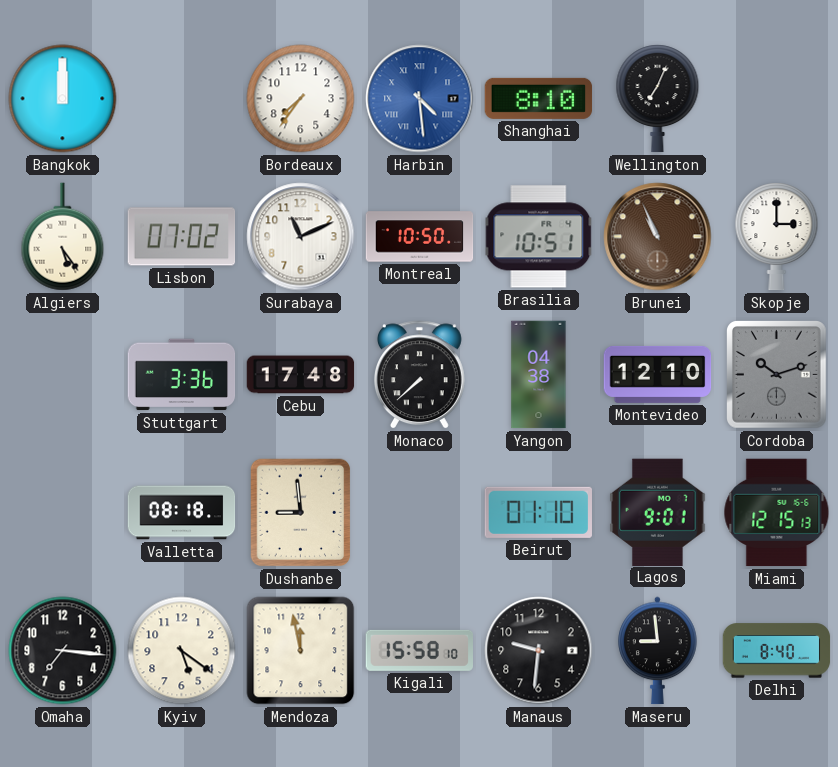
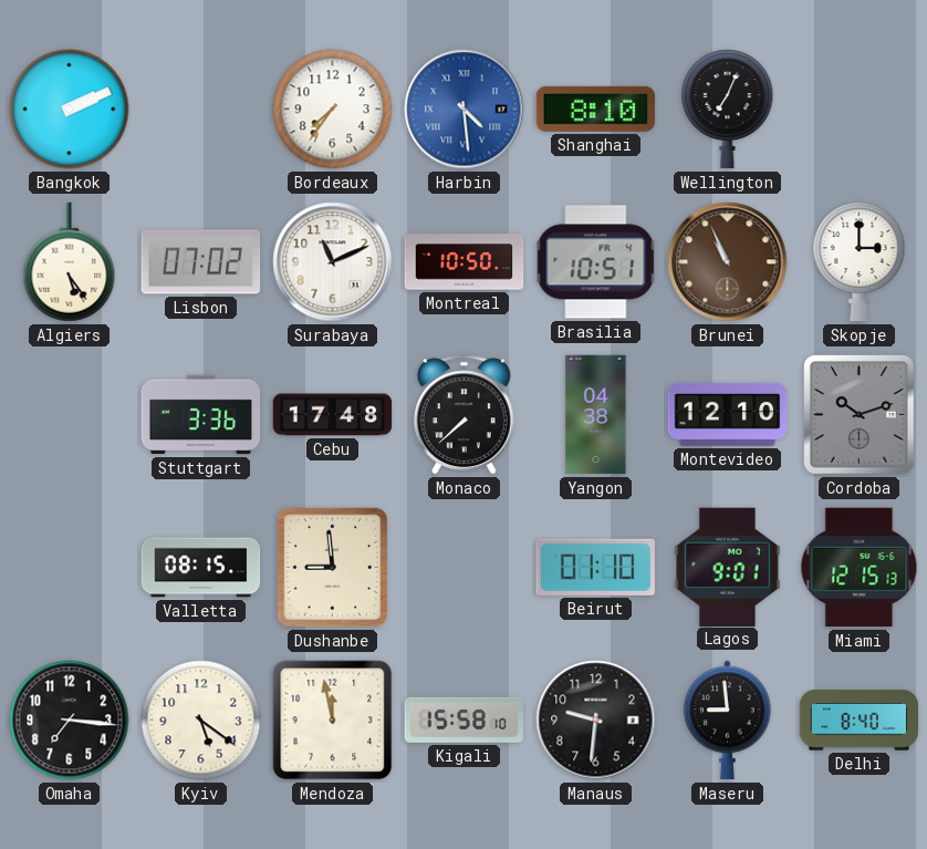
Bangkok: 12:00 -> 2:11 (70, 110)
Valletta: 08:18 -> 08:15 (201, 568)
